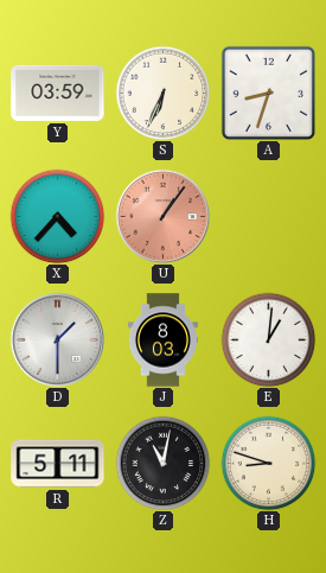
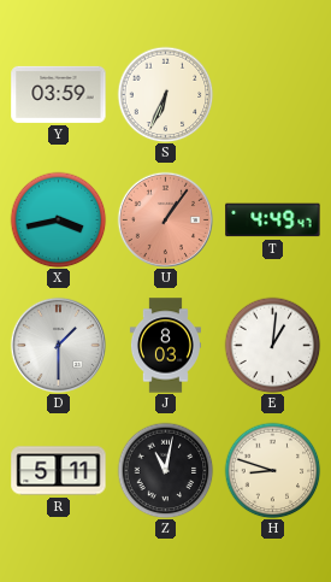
A: 8:33 -> none (268, 93)
X: 4:37 -> 3:43 (58, 219)
T: none -> 4:49 (273, 221)
